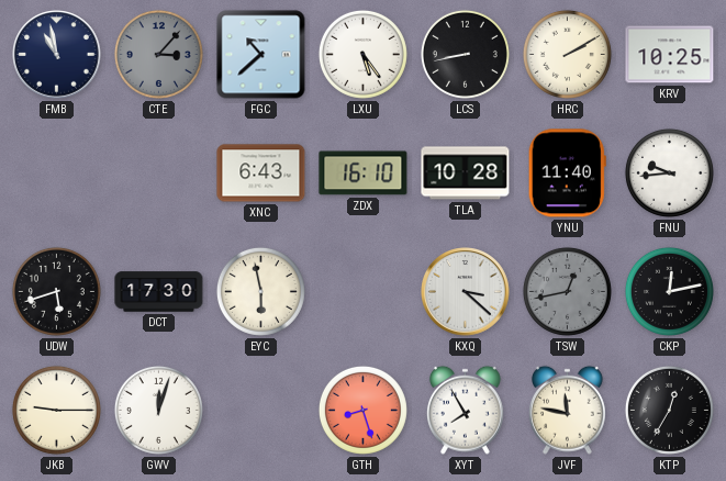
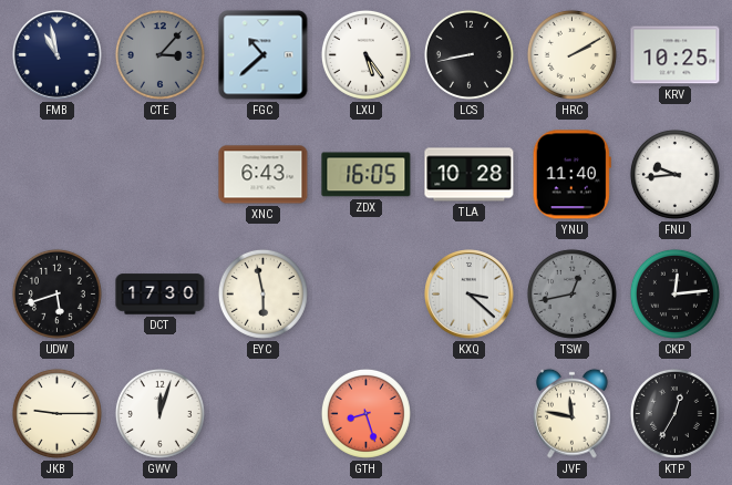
ZDX: 16:10 -> 16:05 (367, 175)
CKP: 12:13 -> 12:14 (674, 293)
XYT: 7:55 -> none (465, 410)
